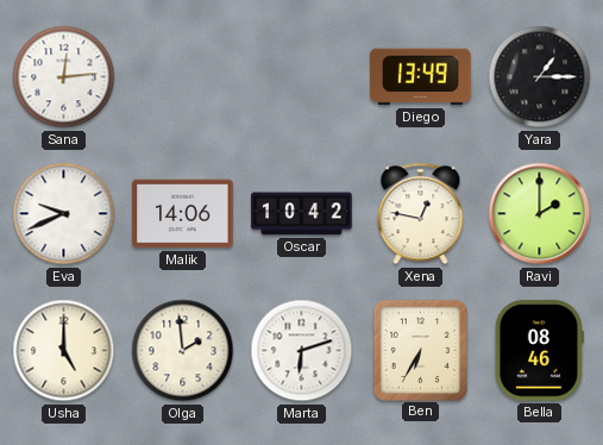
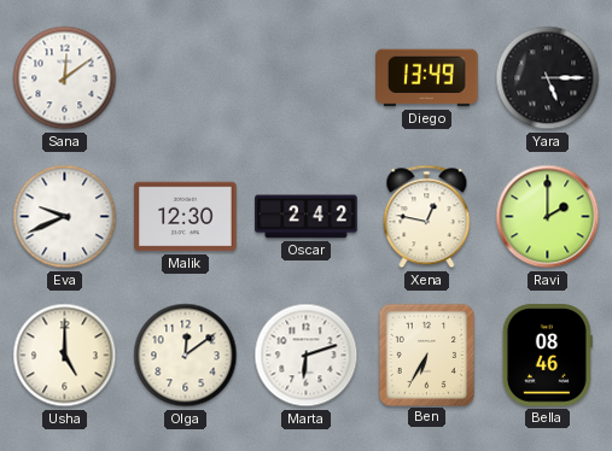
Sana: 12:14 -> 12:09 (65, 78)
Yara: 1:15 -> 5:15 (548, 78)
Malik: 14:06 -> 12:30 (186, 217)
Oscar: 10:42 -> 2:42 (307, 217)
Olga: 1:59 -> 12:09 (186, 356)
